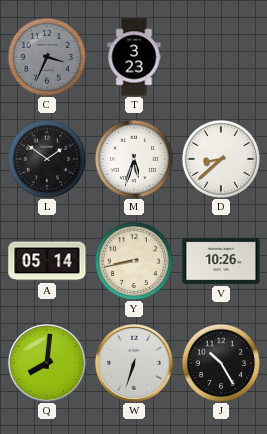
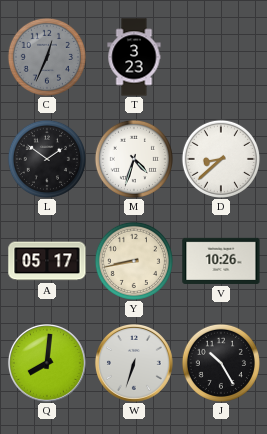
C: 3:34 -> 12:34 (47, 57)
M: 5:33 -> 4:33 (134, 159)
A: 05:14 -> 05:17 (47, 261)
